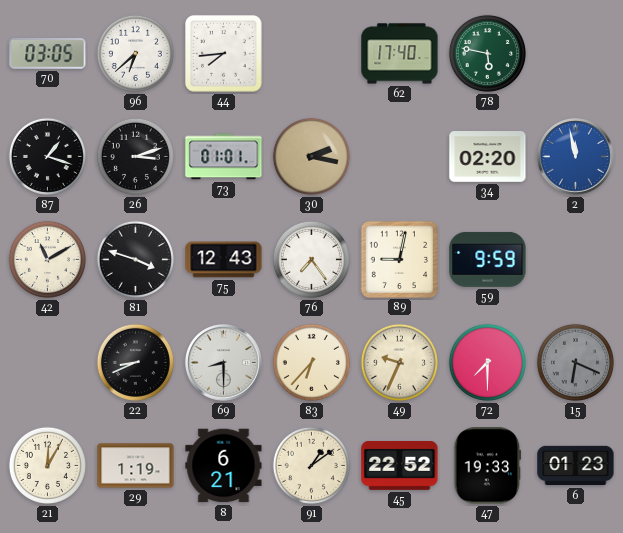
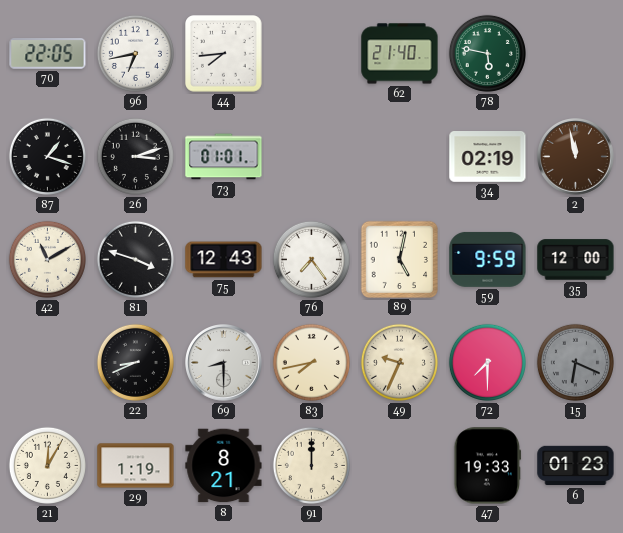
70: 03:05 -> 22:05 (48, 54)
96: 6:38 -> 6:43 (135, 53)
62: 17:40 -> 21:40 (400, 54)
30: 2:17 -> none (311, 156)
34: 02:20 -> 02:19 (488, 157)
2 dial: blue -> brown (576, 157)
89: 9:02 -> 5:02 (399, 259)
35: none -> 12:00 (576, 260)
83: 6:37 -> 7:43 (311, 362)
8: 6:21 -> 8:21 (224, 466)
91: 1:09 -> 12:00 (311, 465)
45: 22:52 -> none (400, 465)
